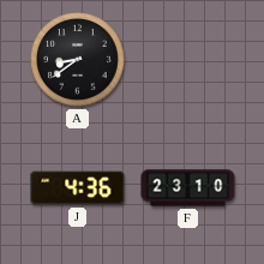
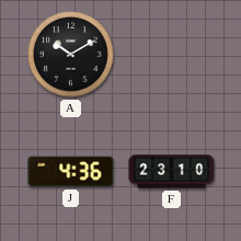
A: 8:39 -> 10:10 (71, 55)
